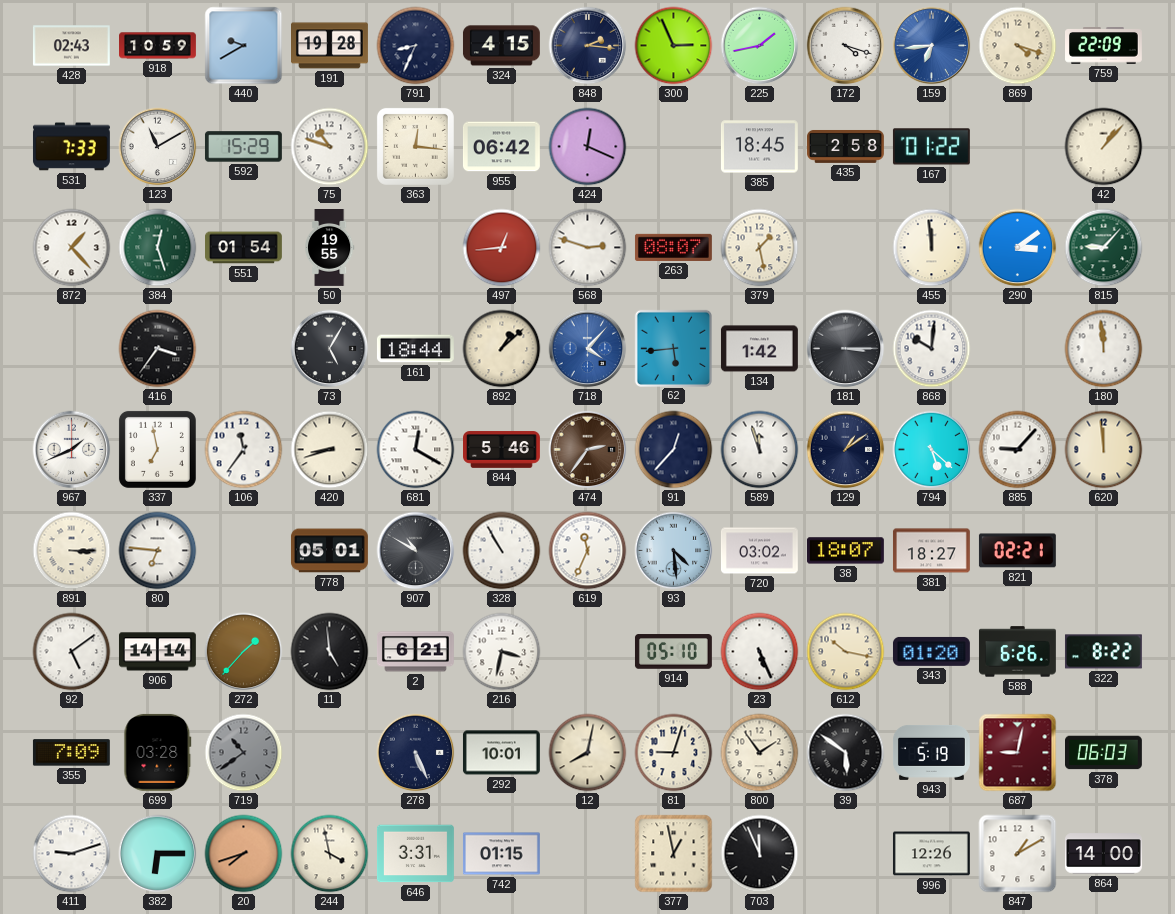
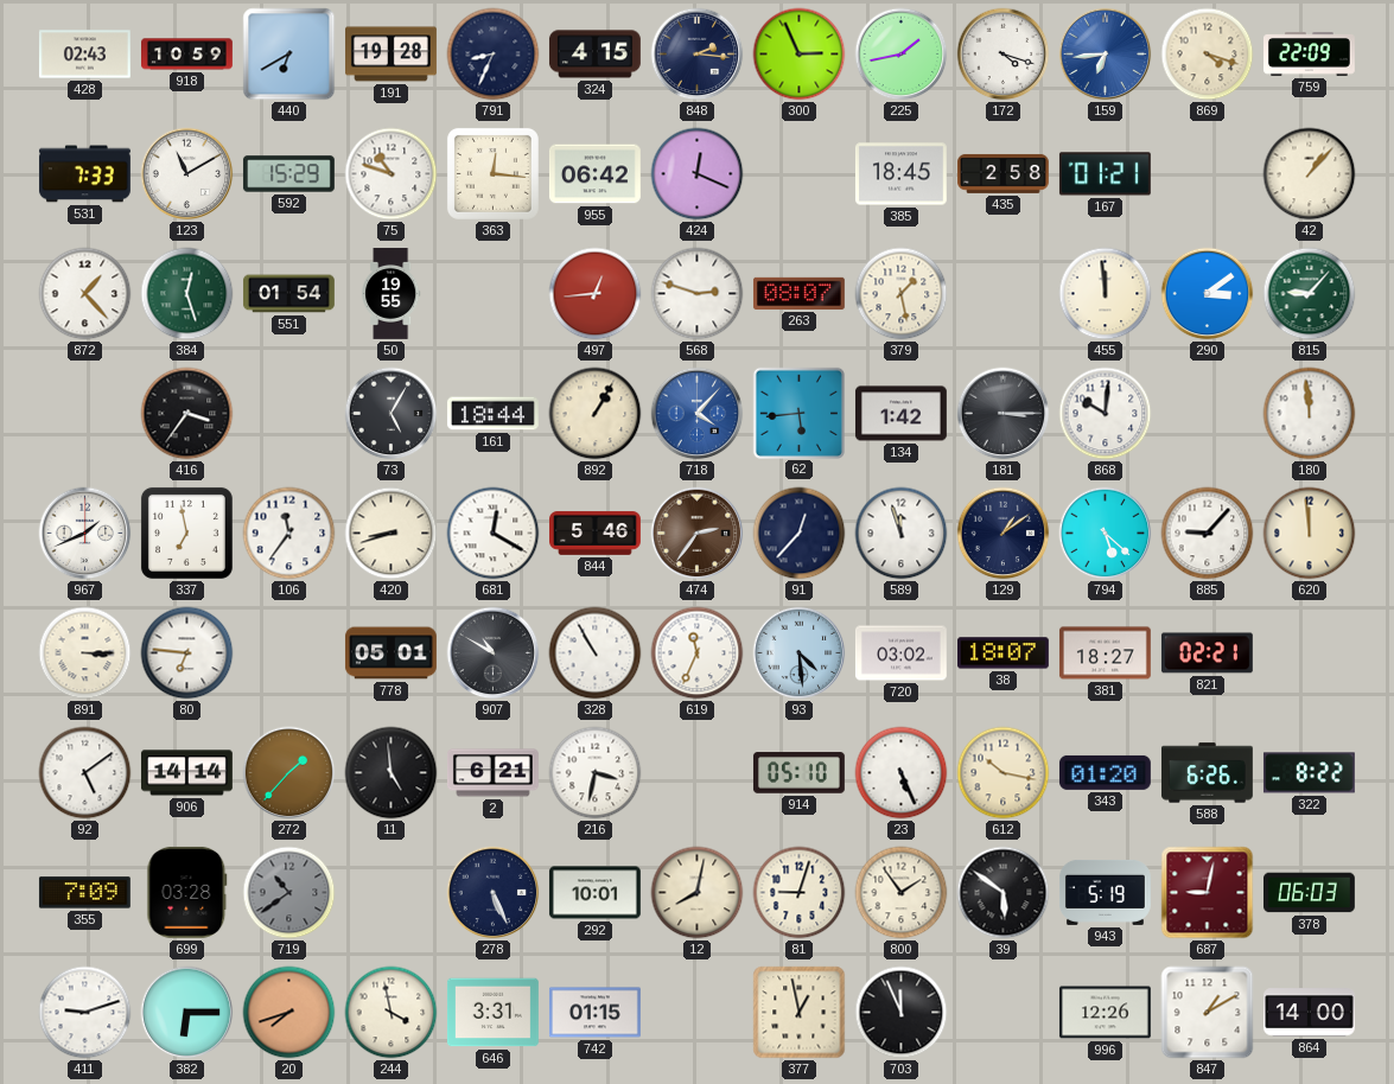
440: 9:40 -> 6:40 (289, 55)
167: 01:22 -> 01:21 (1105, 174)
892: 1:08 -> 1:05 (596, 414)
